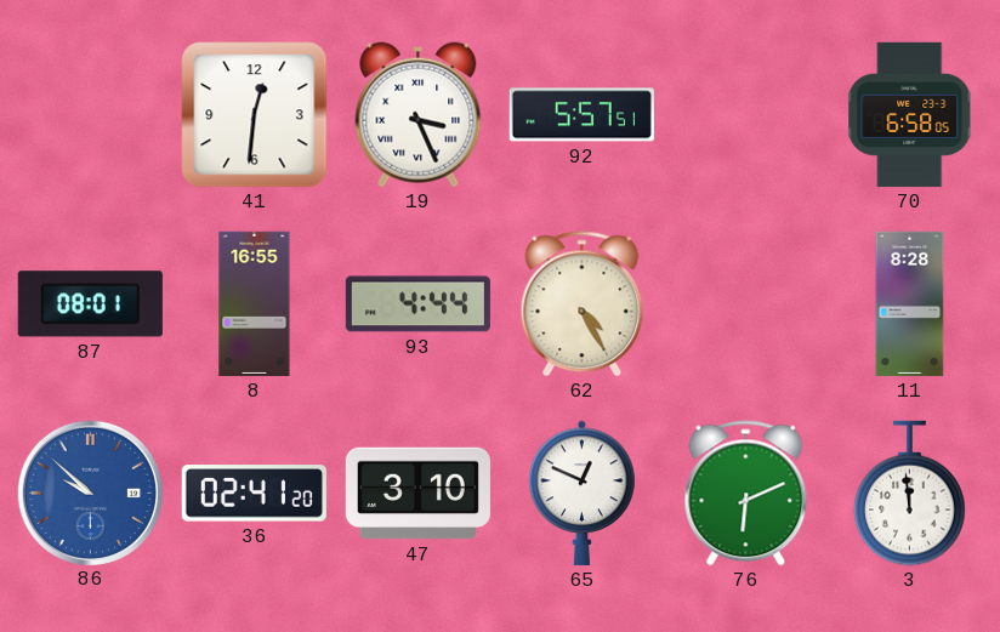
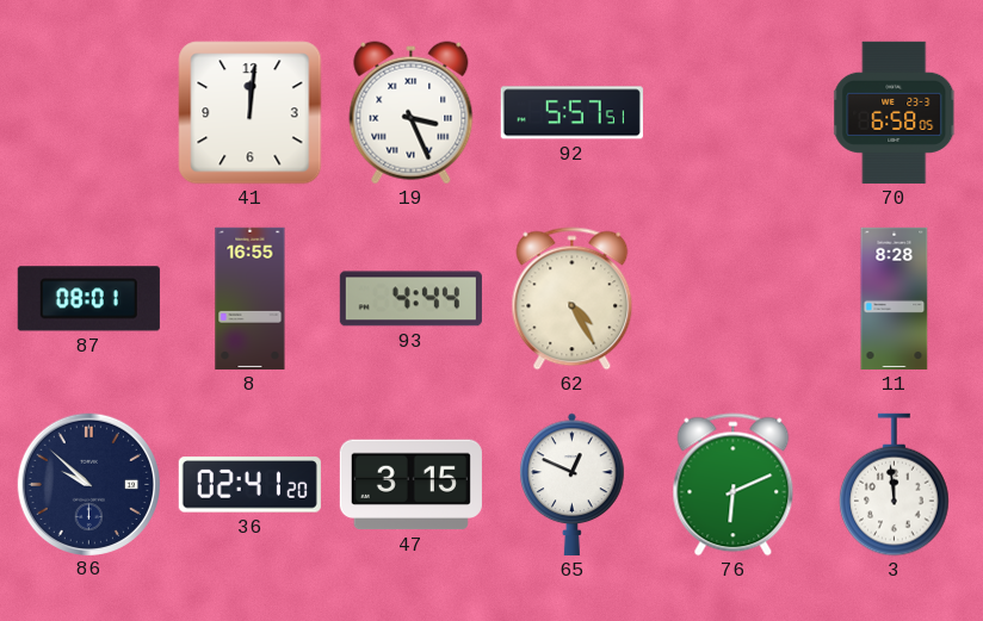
41: 12:31 -> 12:01 (251, 113)
86 dial: blue -> navy (88, 484)
47: 3:10 -> 3:15 (410, 485)
